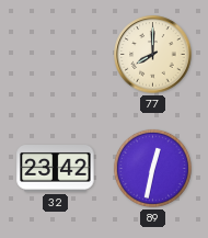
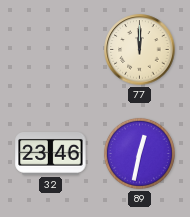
77: 8:00 -> 12:00 (140, 50)
32: 23:42 -> 23:46 (51, 154)
